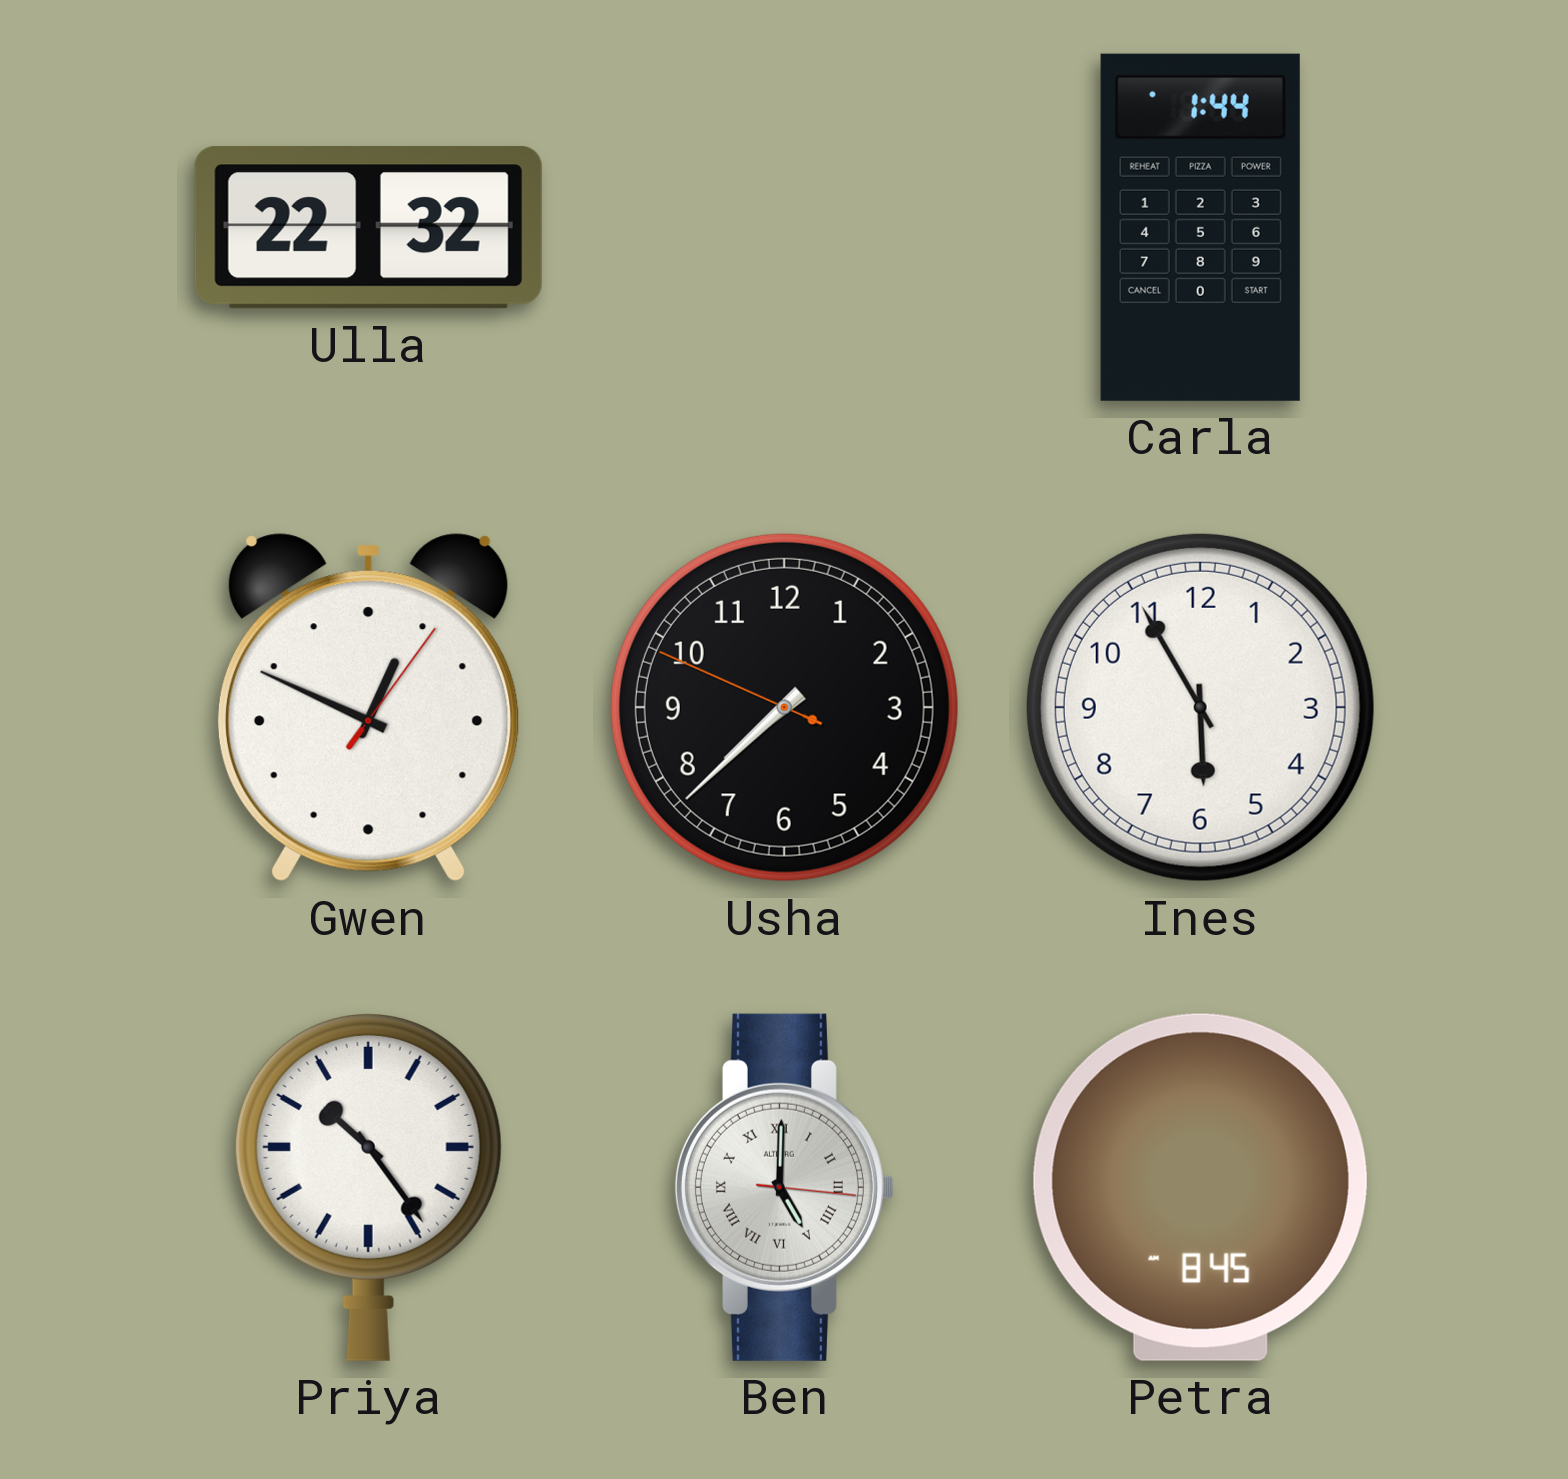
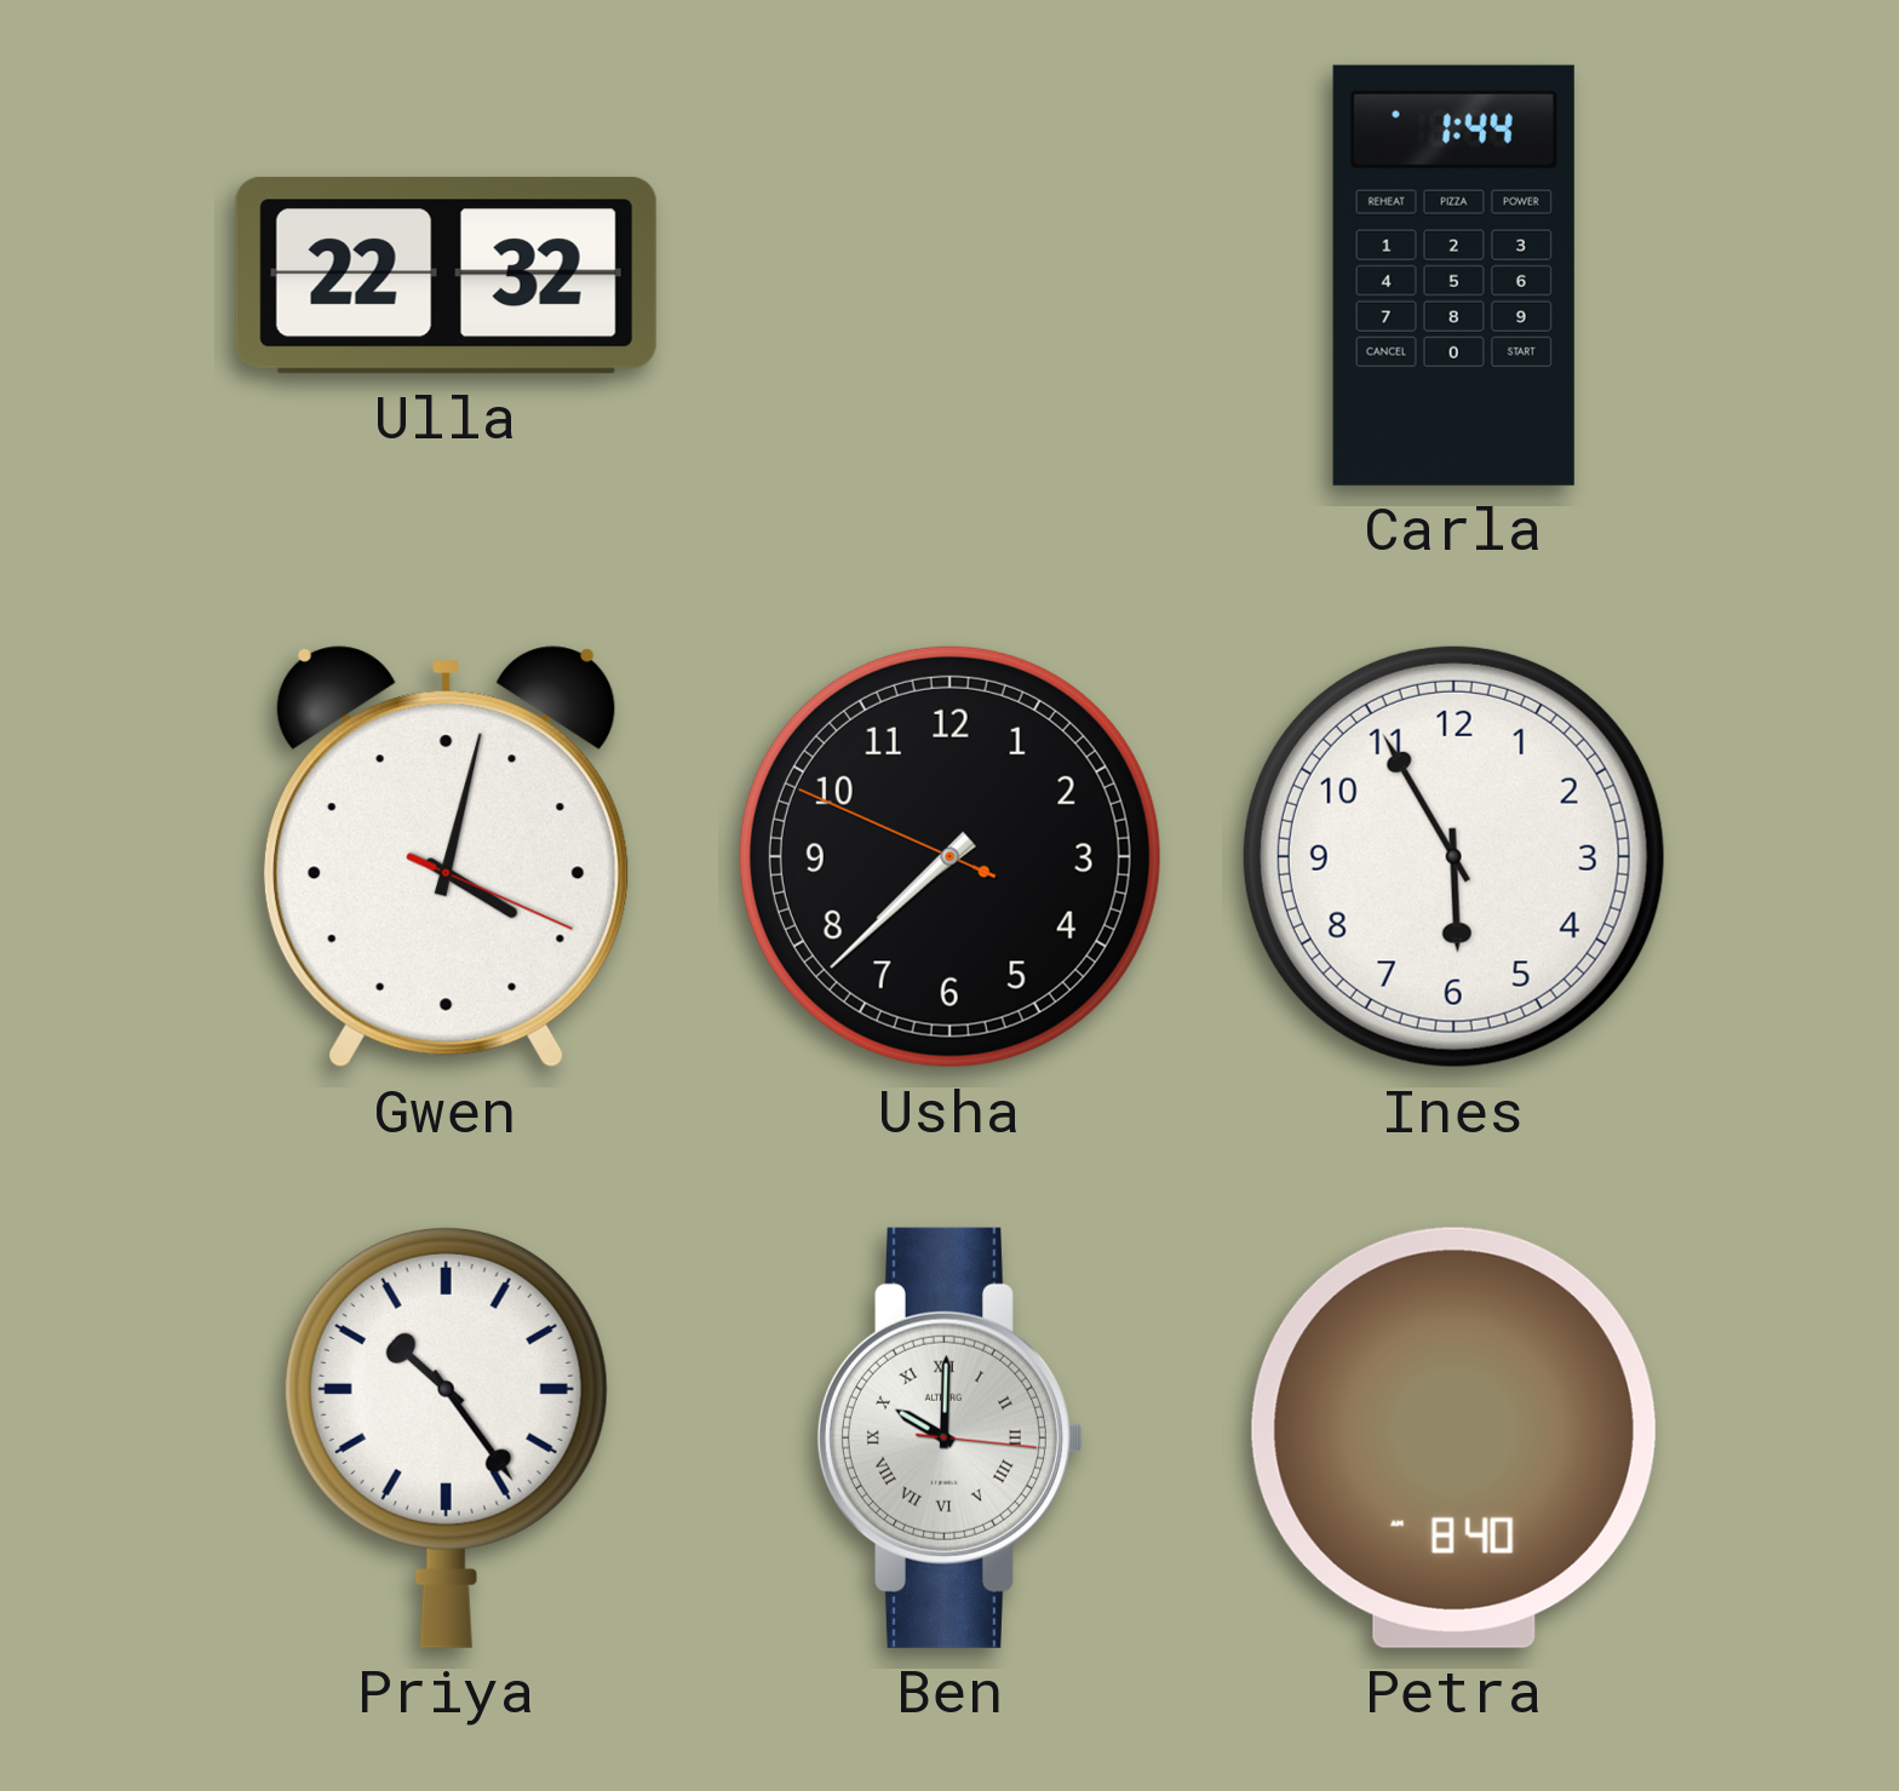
Gwen: 12:49 -> 4:02 (446, 857)
Ben: 5:00 -> 10:00 (949, 1437)
Petra: 8:45 -> 8:40 (1453, 1437)
